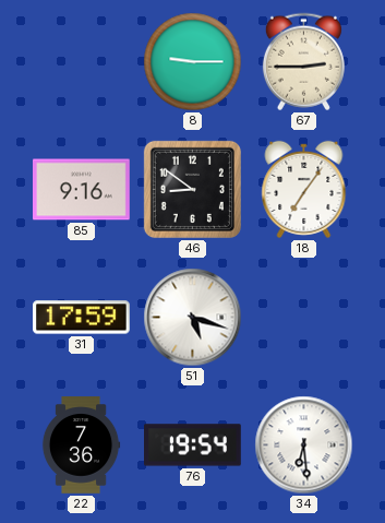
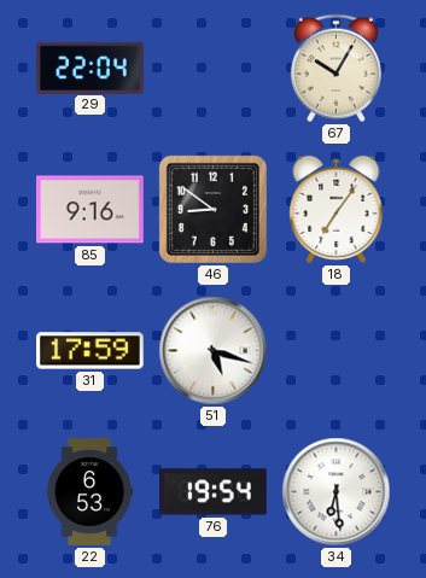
29: none -> 22:04 (91, 68)
8: 9:15 -> none (193, 62)
67: 2:45 -> 10:05 (335, 69)
22: 7:36 -> 6:53 (89, 492)
